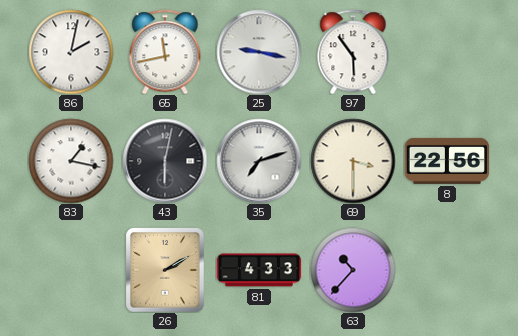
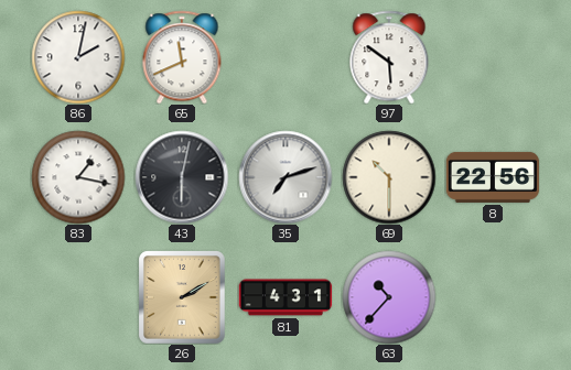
65: 11:43 -> 11:41 (182, 57)
25: 9:17 -> none (259, 52)
97: 5:54 -> 5:51 (389, 57)
69: 3:30 -> 10:30 (389, 177)
81: 4:33 -> 4:31 (285, 297)
